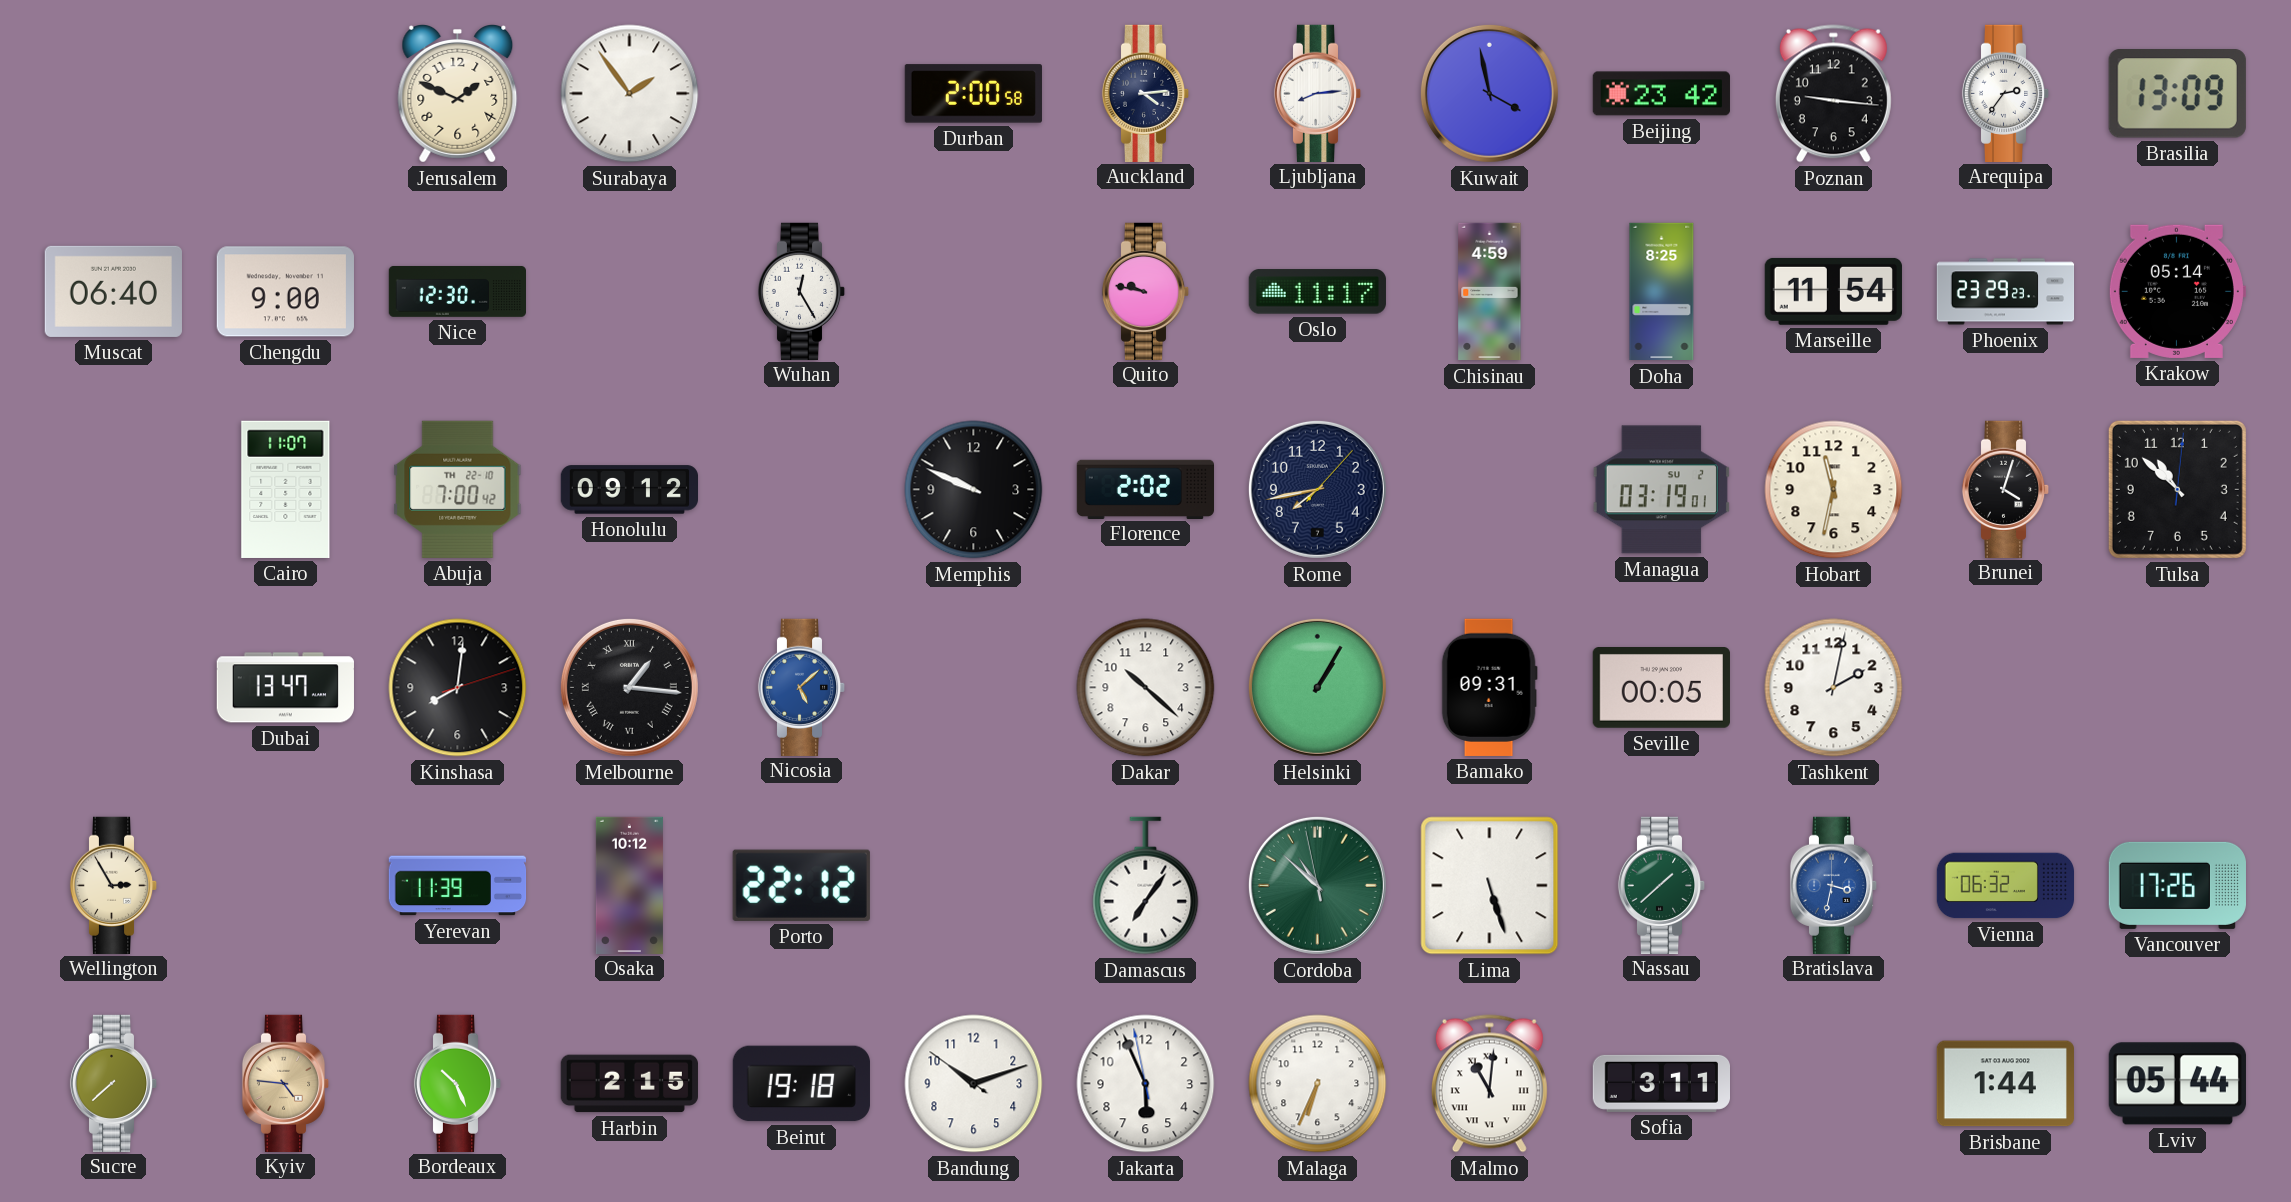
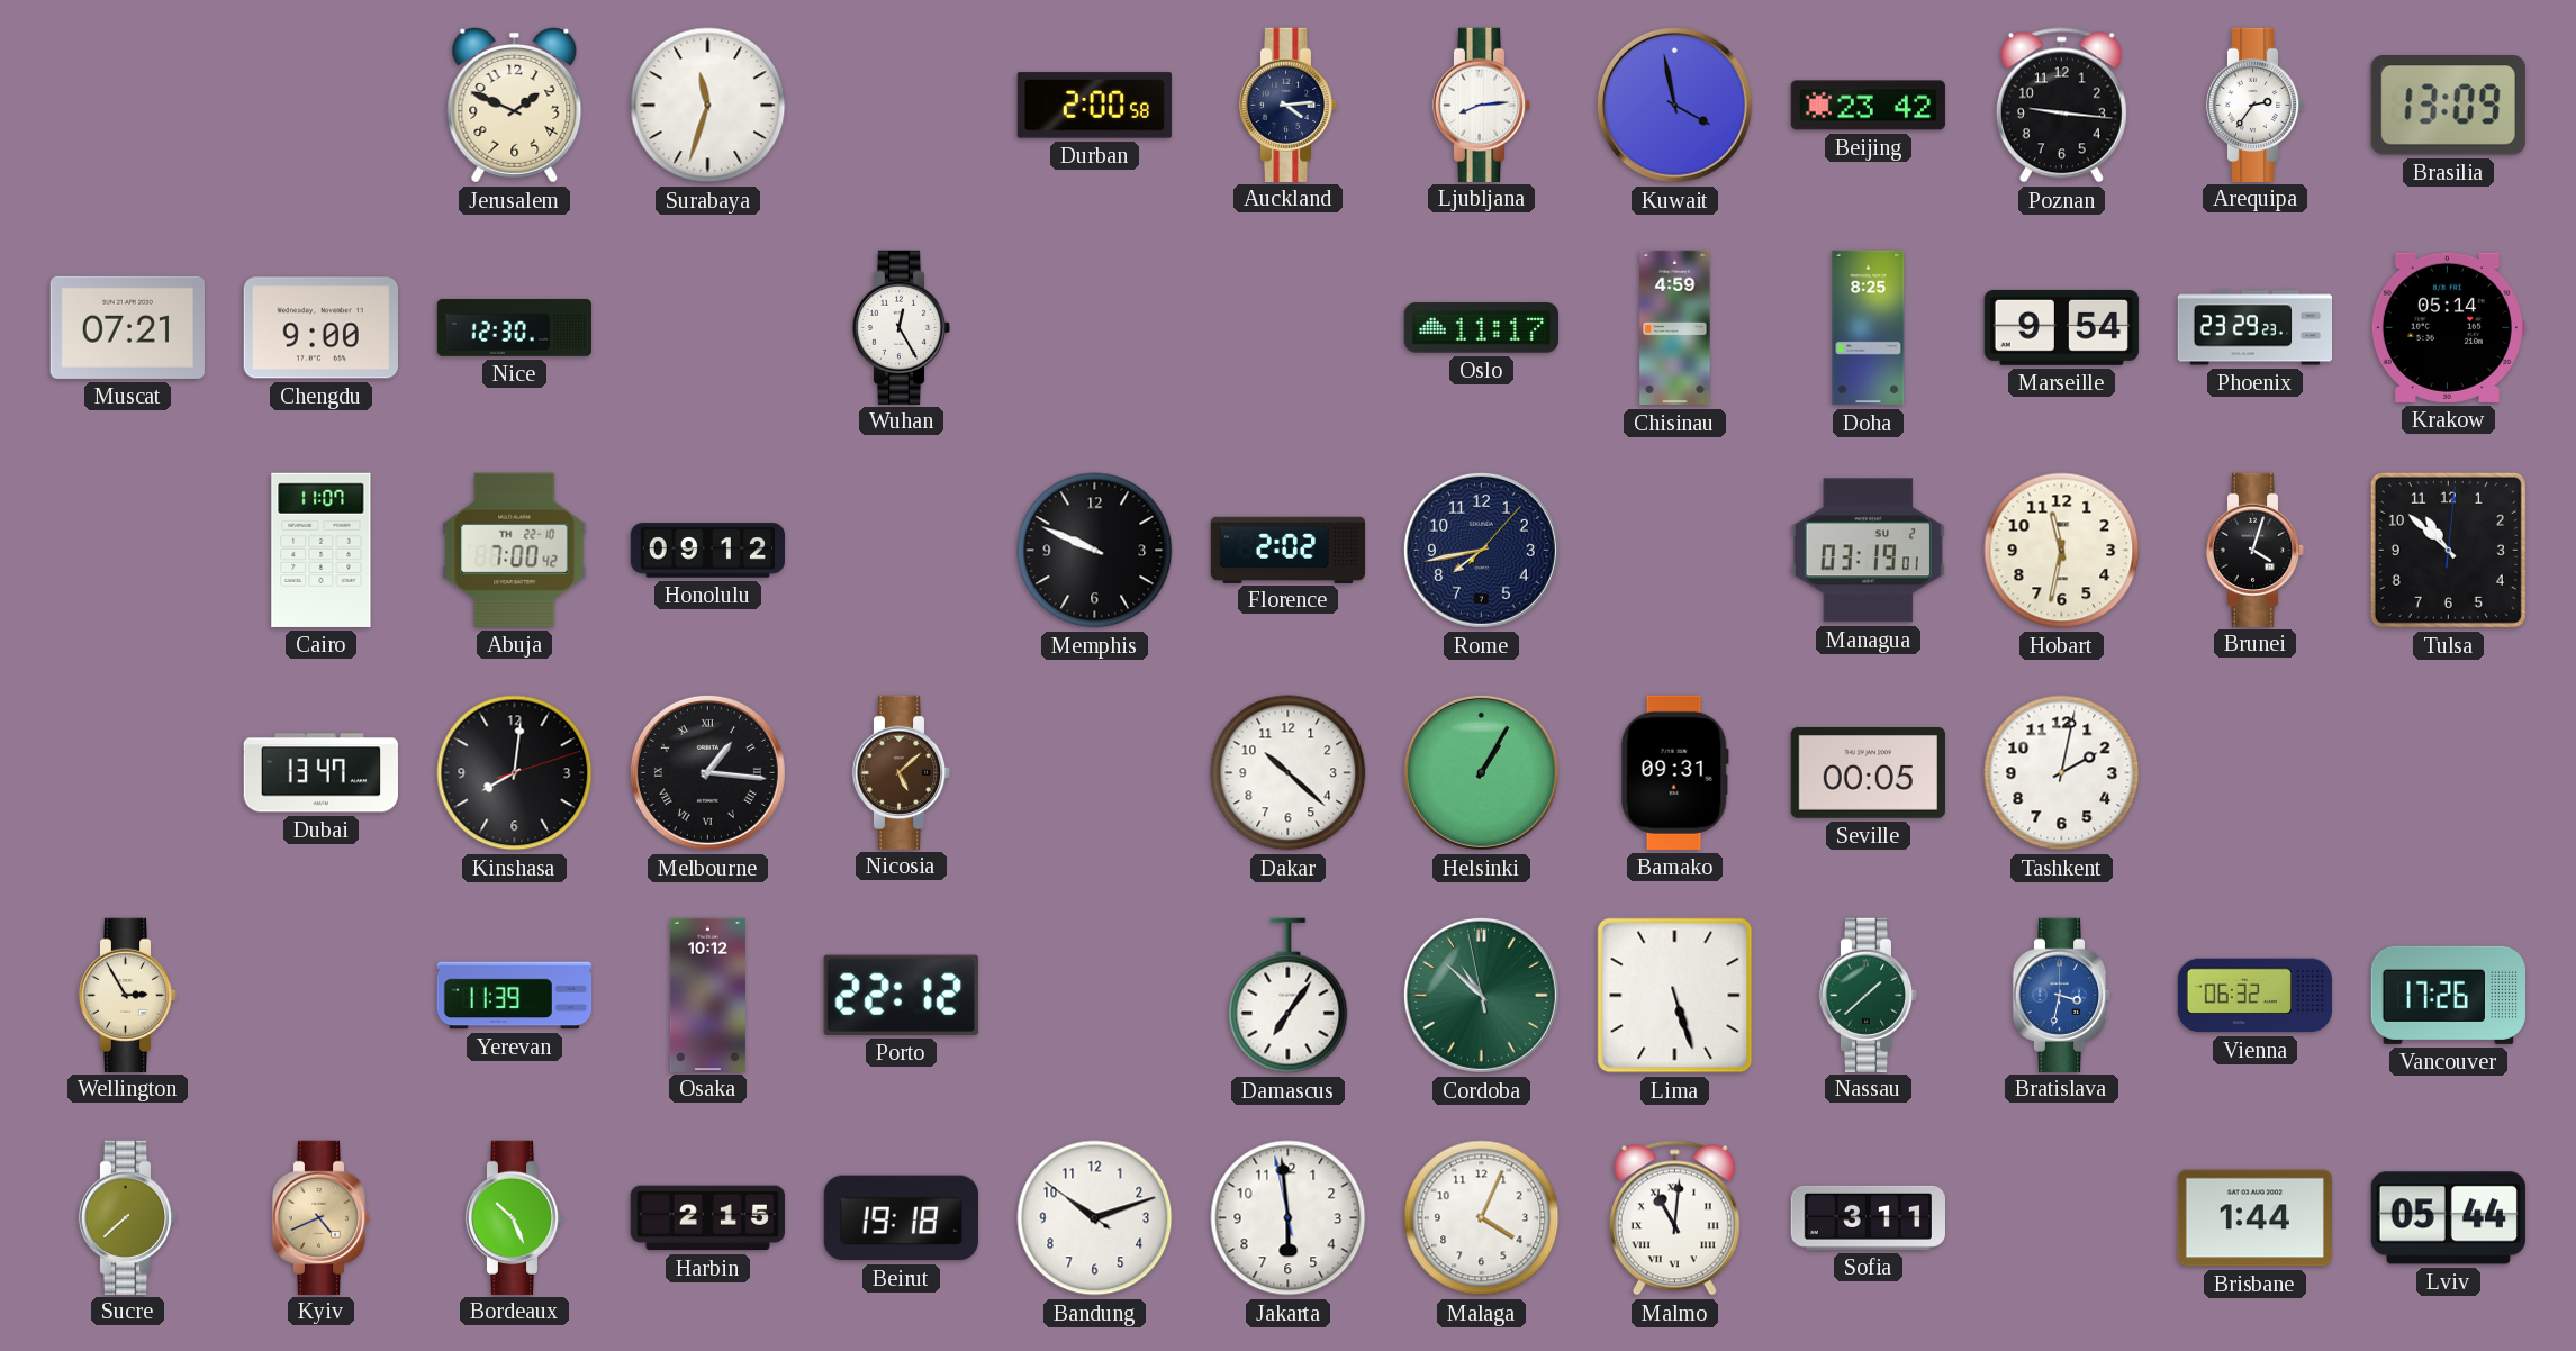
Surabaya: 1:54 -> 11:33 (708, 106)
Muscat: 06:40 -> 07:21 (127, 327)
Quito: 9:47 -> none (1146, 291)
Marseille: 11:54 -> 9:54 (2061, 327)
Nicosia dial: blue -> brown (902, 772)
Kyiv: 4:46 -> 4:41 (322, 1217)
Jakarta: 5:55 -> 5:58 (1289, 1218)
Malaga: 6:34 -> 4:04 (1482, 1218)
